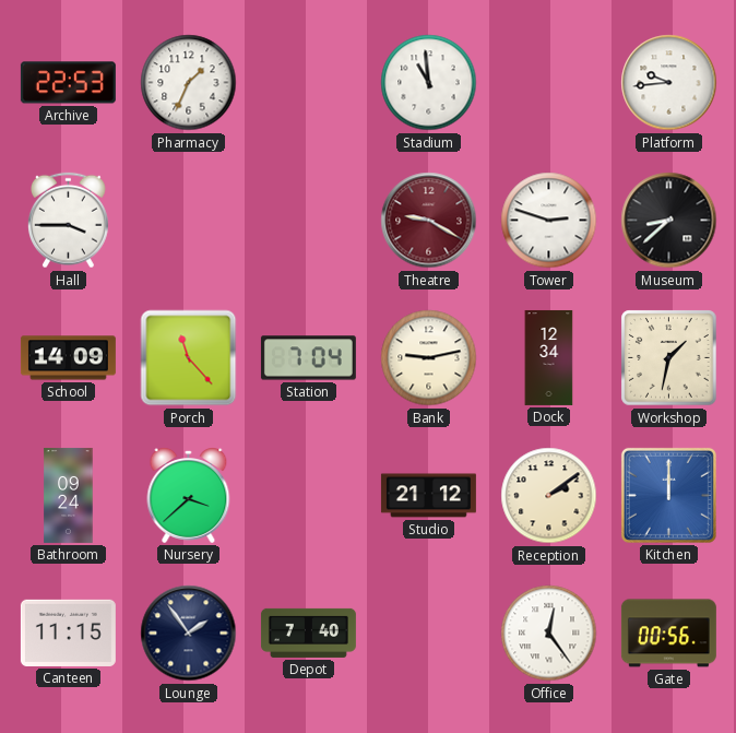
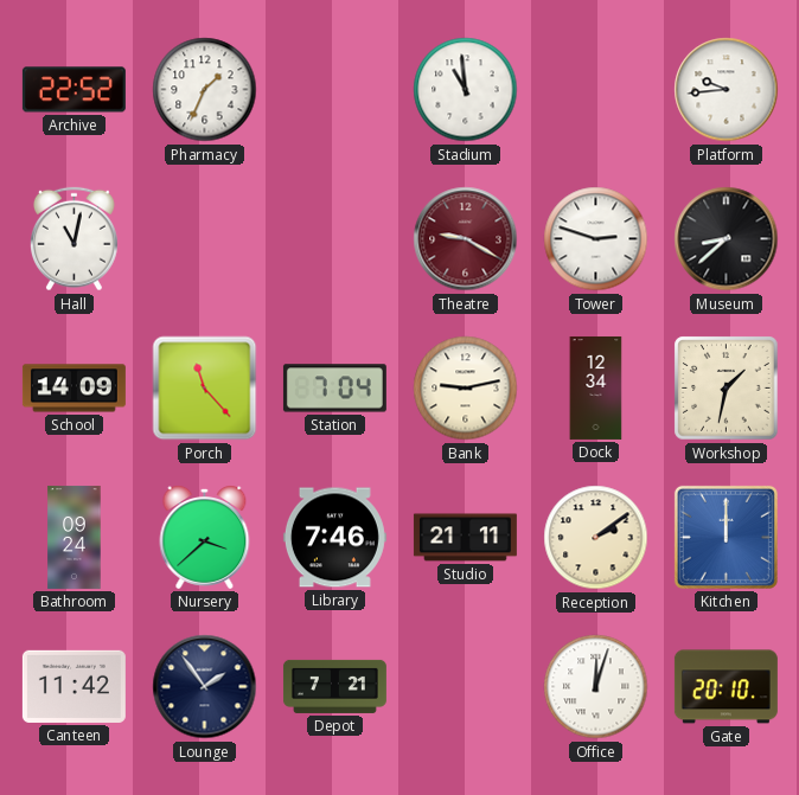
Archive: 22:53 -> 22:52 (73, 90)
Hall: 3:45 -> 11:02 (75, 239)
Library: none -> 7:46 (334, 538)
Studio: 21:12 -> 21:11 (465, 538)
Canteen: 11:15 -> 11:42 (73, 686)
Depot: 7:40 -> 7:21 (334, 686)
Office: 12:24 -> 12:03 (596, 687)
Gate: 00:56 -> 20:10 (726, 687)
